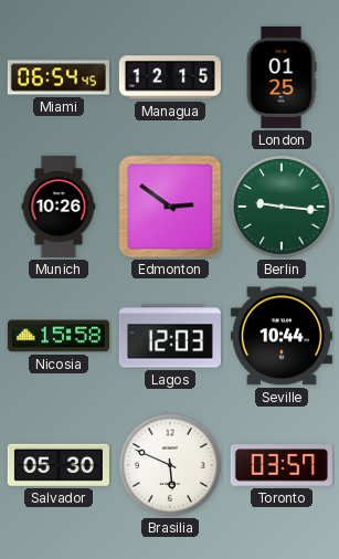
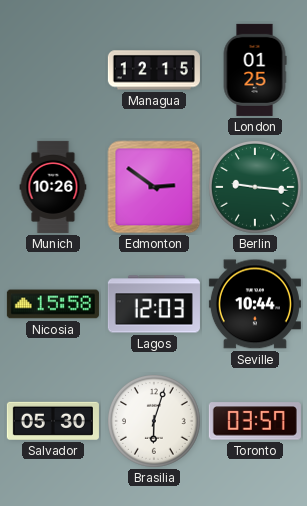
Miami: 06:54 -> none (59, 77)
Brasilia: 5:49 -> 6:03 (155, 422)
